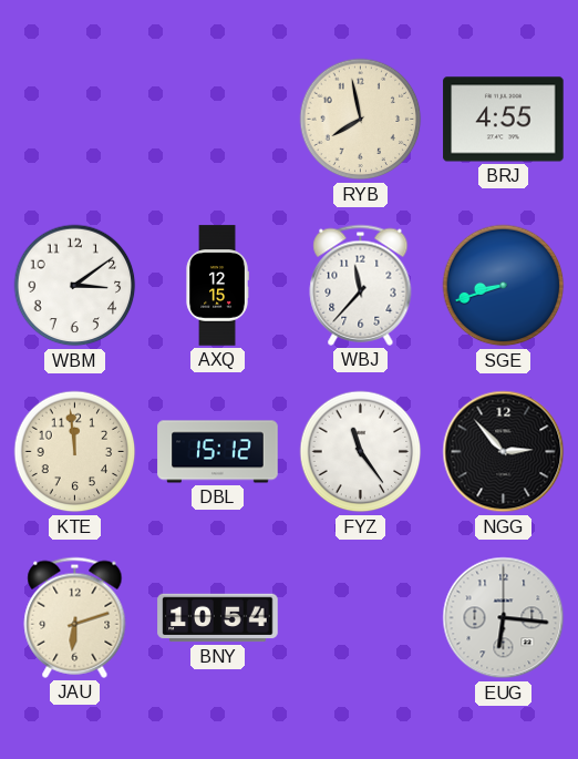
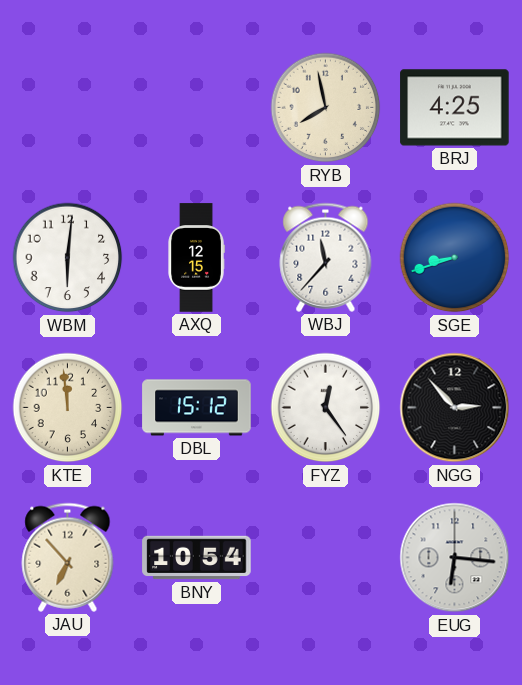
BRJ: 4:55 -> 4:25 (455, 108)
WBM: 3:09 -> 6:01 (68, 258)
FYZ: 11:24 -> 12:24 (326, 408)
JAU: 6:12 -> 6:53 (68, 557)
